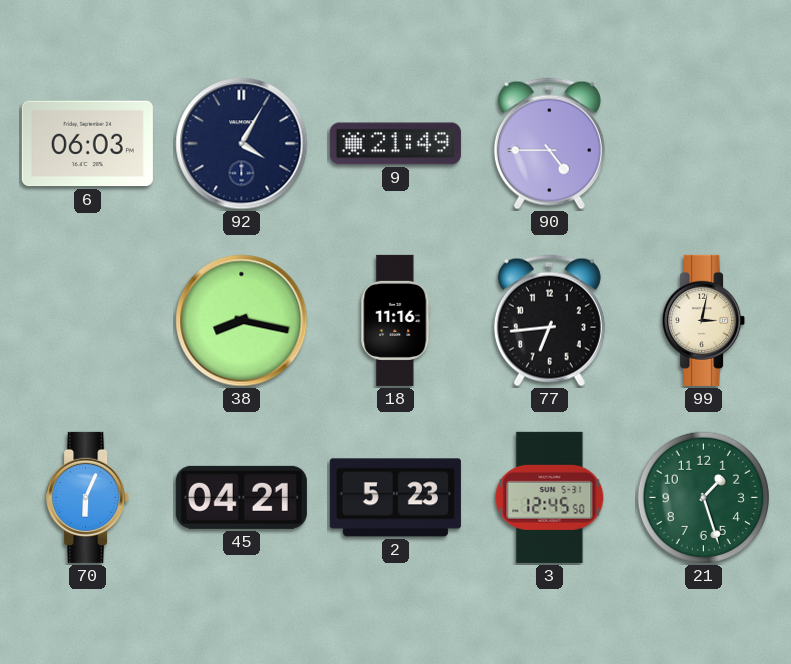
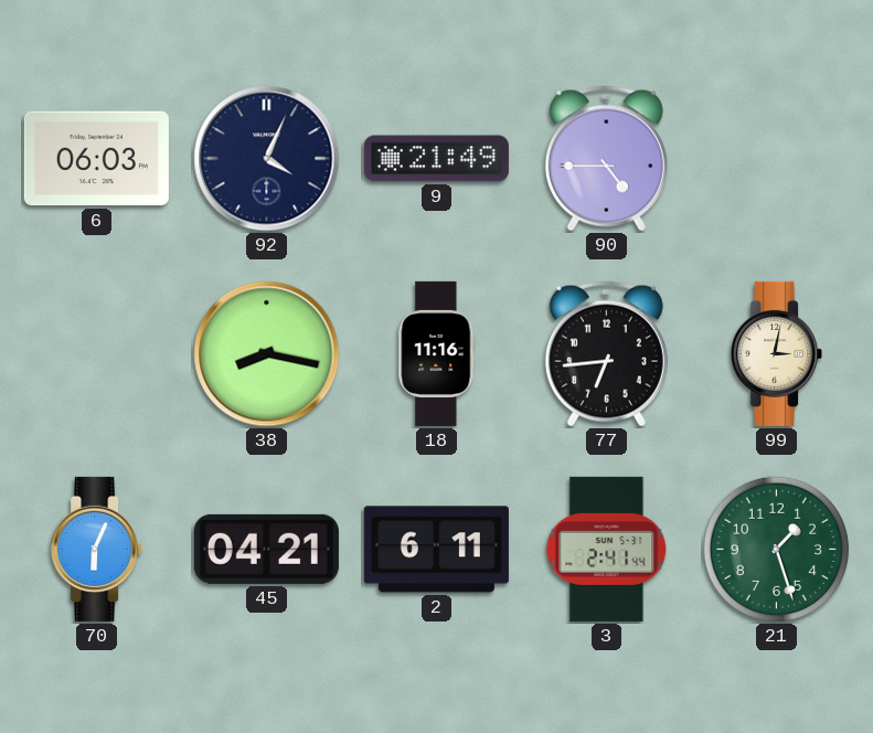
92: 4:05 -> 4:04 (267, 159)
2: 5:23 -> 6:11 (436, 550)
3: 12:45 -> 2:41 (607, 549)
